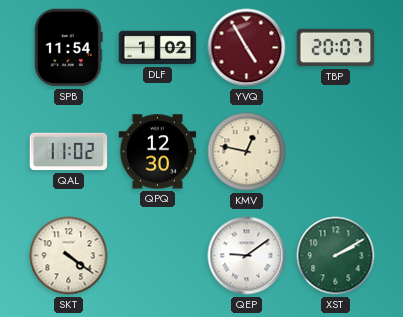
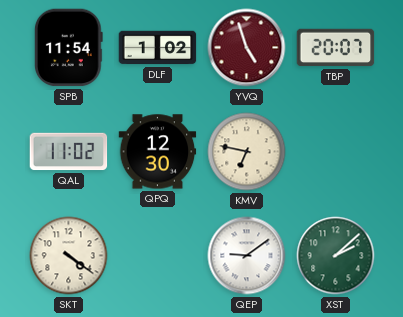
YVQ: 4:55 -> 4:57 (247, 48)
KMV: 12:47 -> 6:47 (247, 152)
XST: 2:10 -> 2:08 (336, 256)
